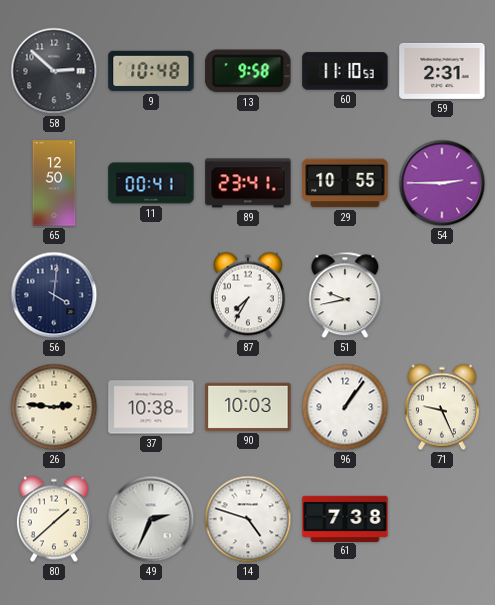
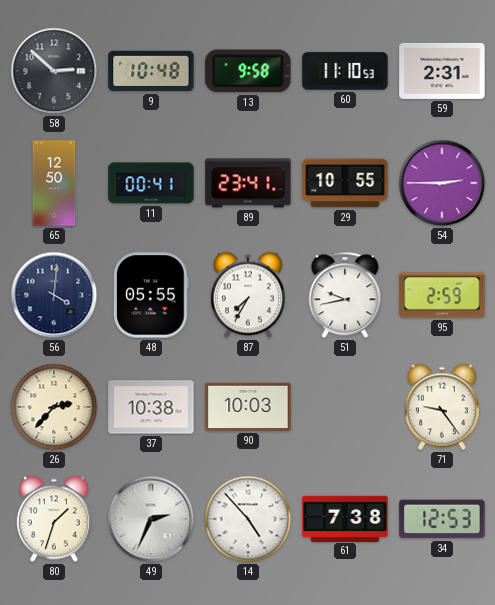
48: none -> 05:55 (151, 295)
95: none -> 2:59 (442, 295)
26: 2:46 -> 2:37 (54, 407)
96: 1:06 -> none (345, 407)
71: 9:26 -> 9:24 (442, 407)
80: 1:38 -> 1:33 (54, 519)
14: 4:48 -> 4:53 (248, 519)
34: none -> 12:53 (442, 519)
